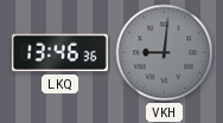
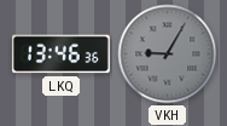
VKH: 9:01 -> 9:05 (168, 55)
